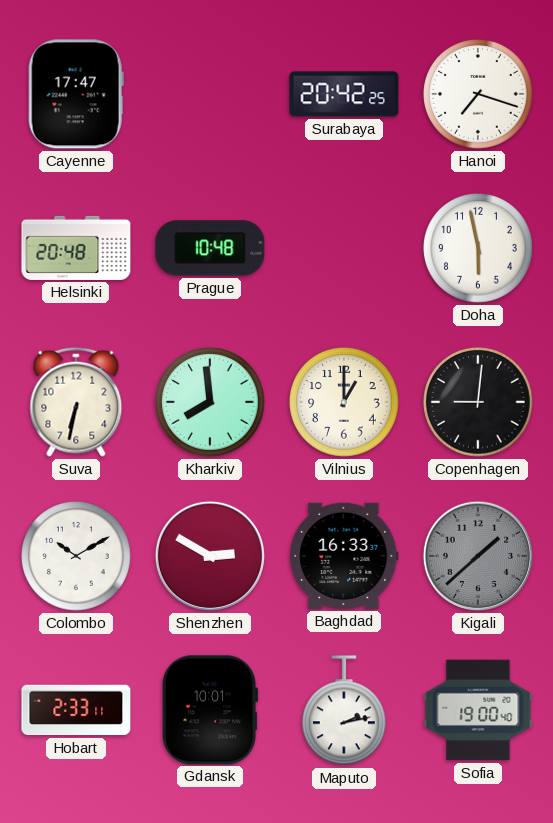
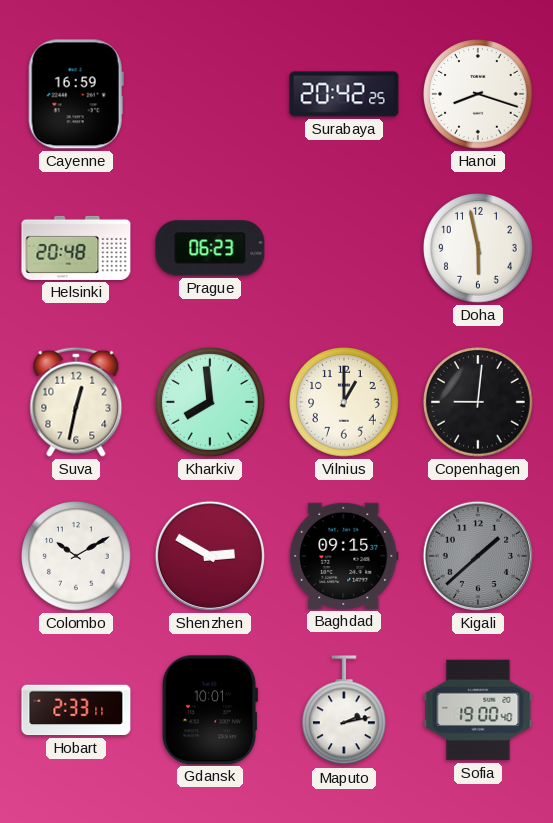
Cayenne: 17:47 -> 16:59 (76, 94)
Hanoi: 7:18 -> 8:18 (479, 95)
Prague: 10:48 -> 06:23 (210, 248)
Suva: 6:32 -> 12:32 (76, 402)
Baghdad: 16:33 -> 09:15 (344, 556)
